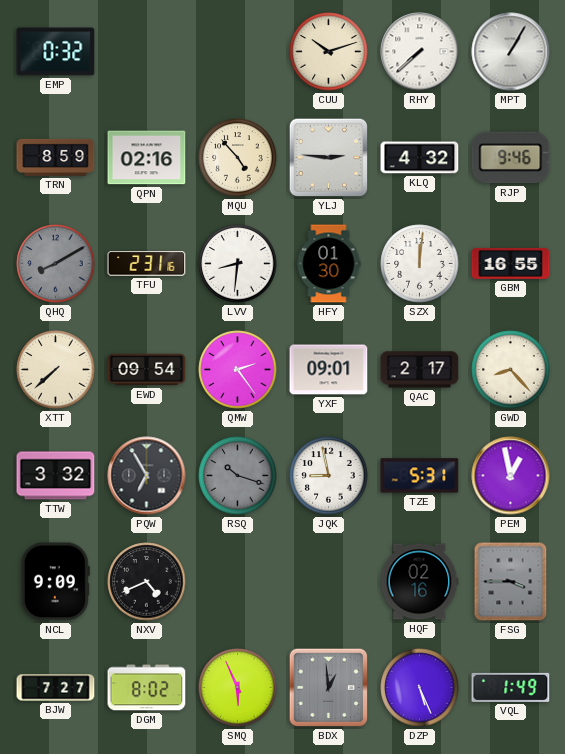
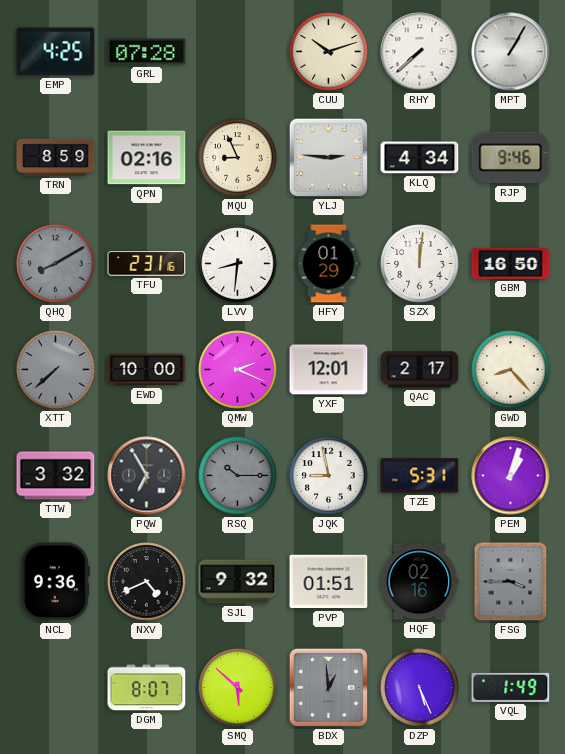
EMP: 0:32 -> 4:25 (56, 52)
GRL: none -> 07:28 (147, 52)
MQU: 4:53 -> 8:56 (238, 158)
KLQ: 4:32 -> 4:34 (420, 158)
HFY: 01:30 -> 01:29 (329, 264)
GBM: 16:55 -> 16:50 (511, 263)
XTT dial: cream -> grey (56, 370)
EWD: 09:54 -> 10:00 (147, 370)
QMW: 2:24 -> 2:19 (238, 370)
YXF: 09:01 -> 12:01 (329, 370)
RSQ: 10:18 -> 10:15 (238, 476)
PEM: 12:58 -> 1:03 (511, 476)
NCL: 9:09 -> 9:36 (55, 582)
SJL: none -> 9:32 (238, 582)
PVP: none -> 01:51 (329, 582)
BJW: 7:27 -> none (56, 688)
DGM: 8:02 -> 8:07 (147, 688)
SMQ: 5:56 -> 5:52 (238, 688)
